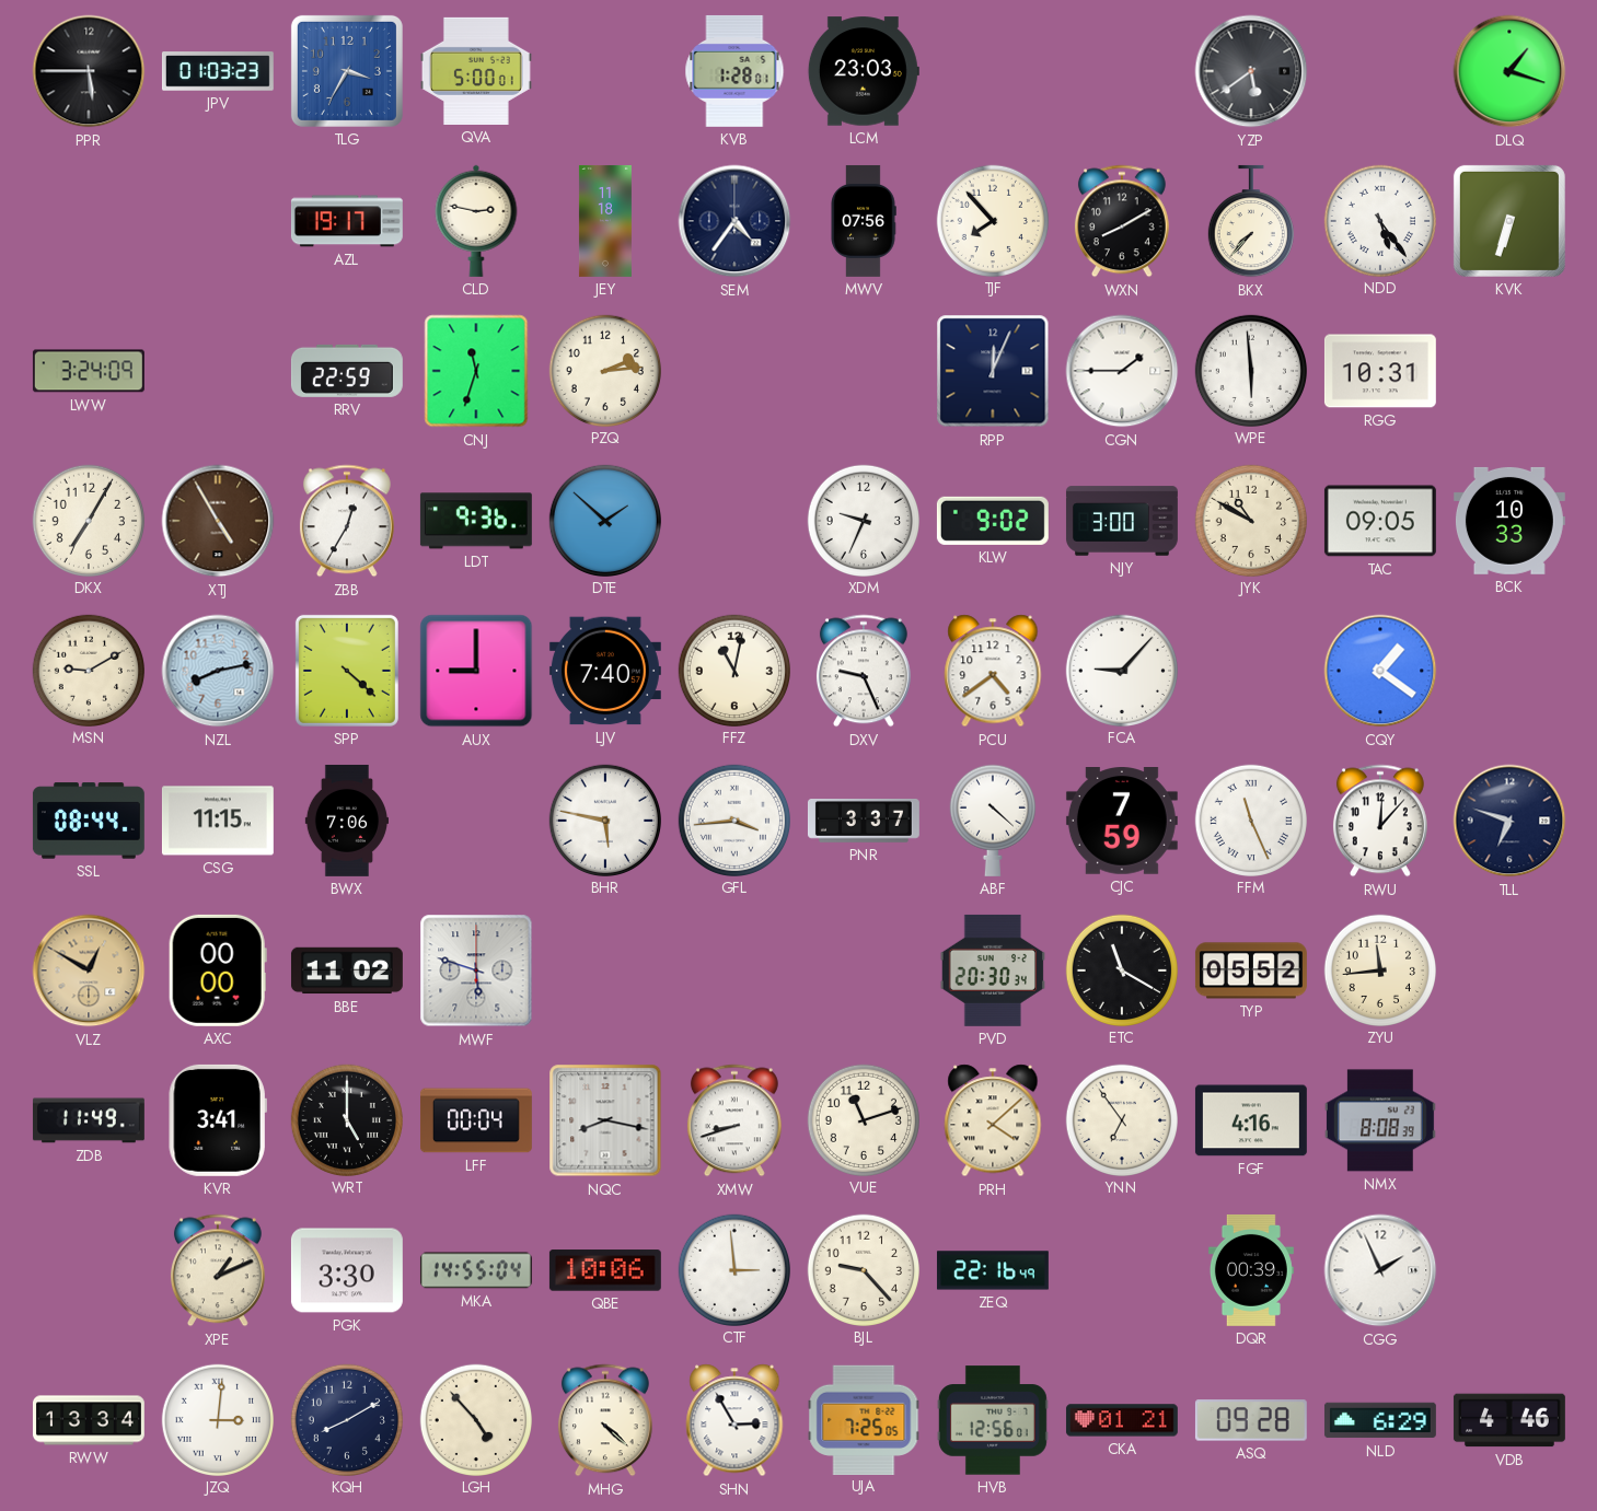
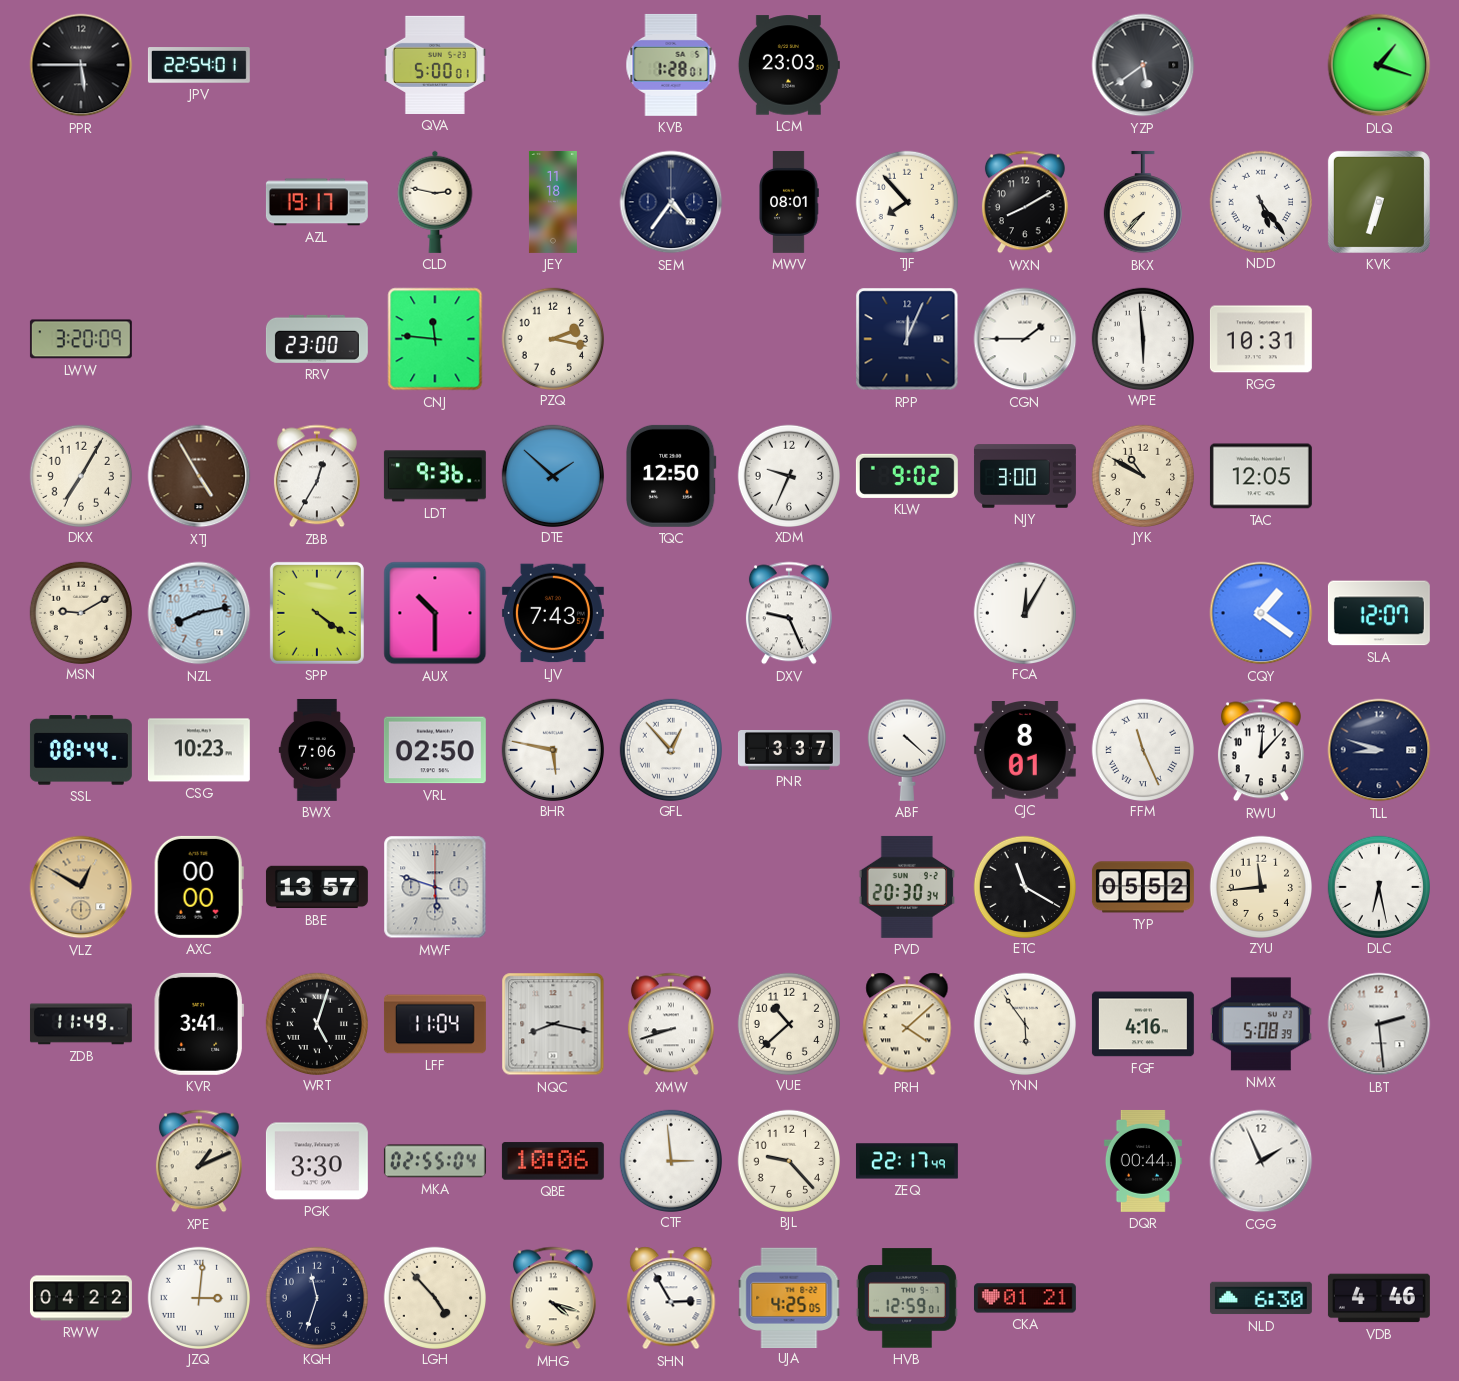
JPV: 01:03 -> 22:54 (199, 65)
TLG: 3:35 -> none (347, 71)
MWV: 07:56 -> 08:01 (789, 202)
LWW: 3:24 -> 3:20 (81, 339)
RRV: 22:59 -> 23:00 (317, 339)
CNJ: 11:33 -> 11:46 (435, 339)
PZQ: 2:14 -> 2:17 (552, 338)
TQC: none -> 12:50 (672, 476)
TAC: 09:05 -> 12:05 (1261, 476)
BCK: 10:33 -> none (1509, 521)
SPP: 4:22 -> 4:21 (317, 613)
AUX: 9:00 -> 10:30 (435, 613)
LJV: 7:40 -> 7:43 (553, 613)
FFZ: 11:02 -> none (733, 670)
PCU: 4:39 -> none (993, 671)
FCA: 9:07 -> 12:05 (1024, 612)
SLA: none -> 12:07 (1379, 613)
CSG: 11:15 -> 10:23 (199, 750)
VRL: none -> 02:50 (435, 750)
GFL: 3:44 -> 12:53 (670, 749)
CJC: 7:59 -> 8:01 (1025, 750)
TLL: 6:48 -> 8:48 (1379, 750)
BBE: 11:02 -> 13:57 (317, 887)
DLC: none -> 6:28 (1378, 886)
WRT: 5:00 -> 5:03 (316, 1023)
LFF: 00:04 -> 11:04 (435, 1024)
VUE: 11:12 -> 10:38 (788, 1023)
YNN: 6:54 -> 5:54 (1024, 1023)
NMX: 8:08 -> 5:08 (1261, 1024)
LBT: none -> 2:29 (1379, 1024)
MKA: 14:55 -> 02:55 (435, 1161)
ZEQ: 22:16 -> 22:17 (907, 1161)
DQR: 00:39 -> 00:44 (1143, 1161)
RWW: 13:34 -> 04:22 (81, 1298)
KQH: 8:10 -> 11:33 (316, 1297)
MHG: 4:22 -> 4:18 (553, 1298)
UJA: 7:25 -> 4:25 (789, 1297)
HVB: 12:56 -> 12:59 (907, 1298)
ASQ: 09:28 -> none (1251, 1420)
NLD: 6:29 -> 6:30 (1261, 1298)
